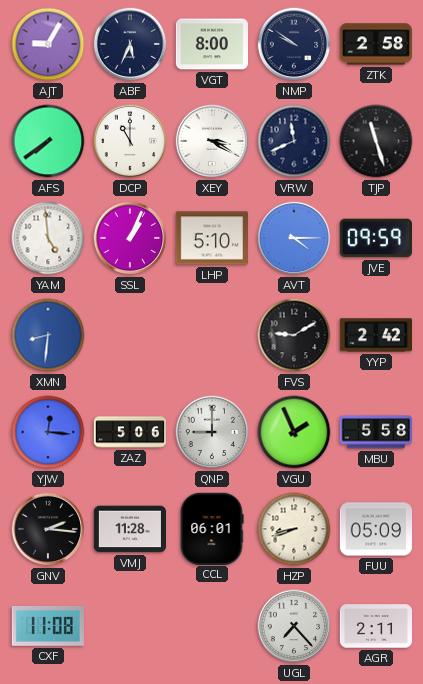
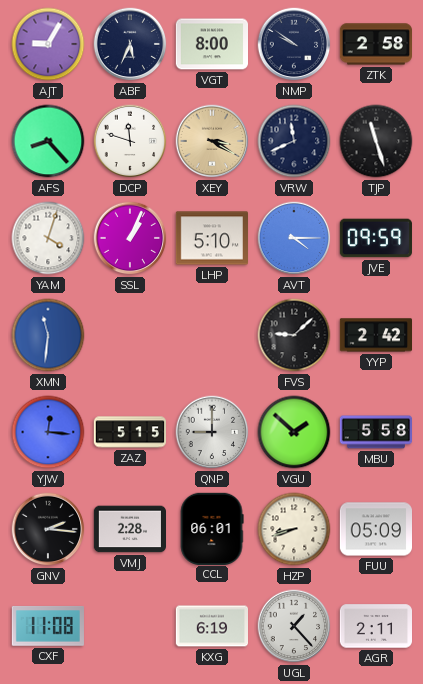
AFS: 7:39 -> 8:23 (48, 141)
DCP: 11:00 -> 11:48 (130, 141)
XEY dial: white -> champagne (212, 141)
YAM: 4:59 -> 4:03 (48, 238)
XMN: 8:31 -> 11:31 (48, 335)
FVS: 9:10 -> 9:08 (294, 335)
ZAZ: 5:06 -> 5:15 (129, 432)
VGU: 1:56 -> 1:52 (294, 432)
VMJ: 11:28 -> 2:28 (129, 529)
KXG: none -> 6:19 (211, 626)
UGL: 7:23 -> 1:23 (294, 626)
